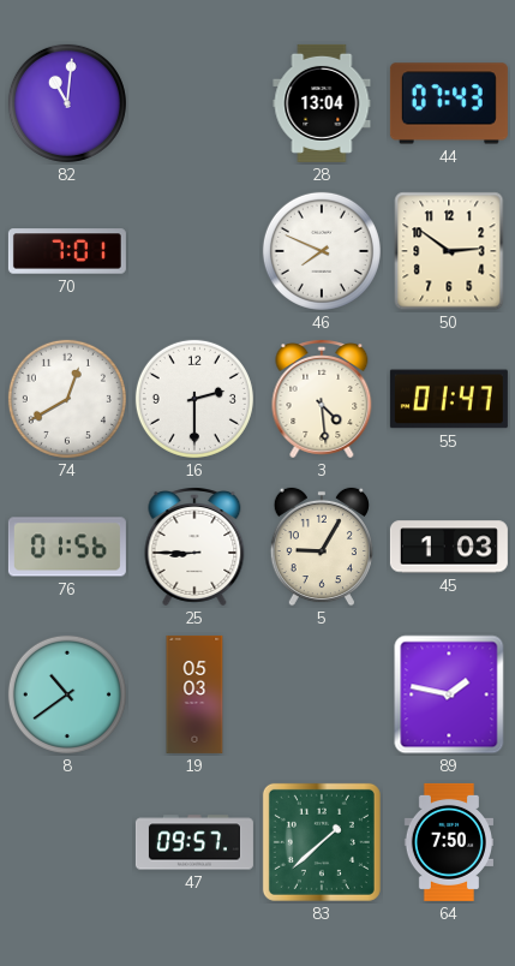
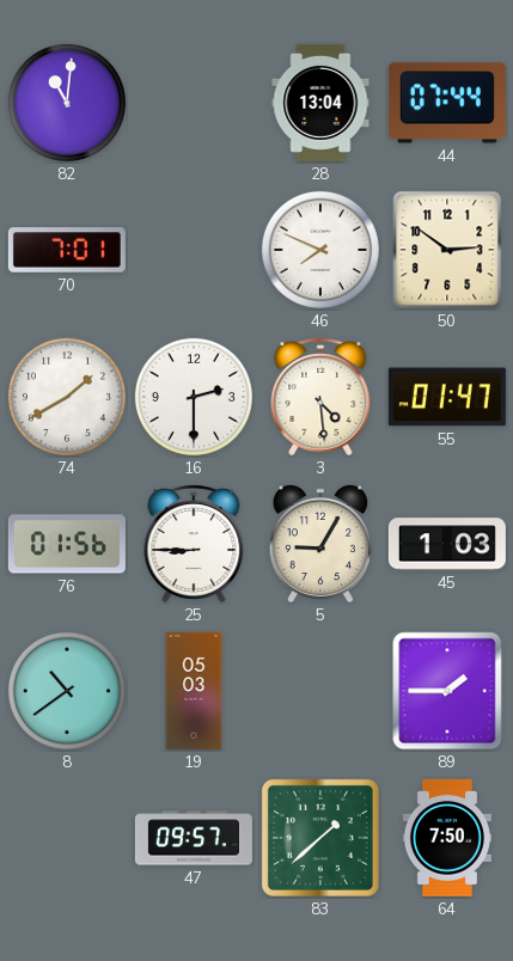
44: 07:43 -> 07:44 (447, 103)
74: 12:40 -> 1:40 (67, 397)
89: 1:47 -> 1:45 (447, 691)
